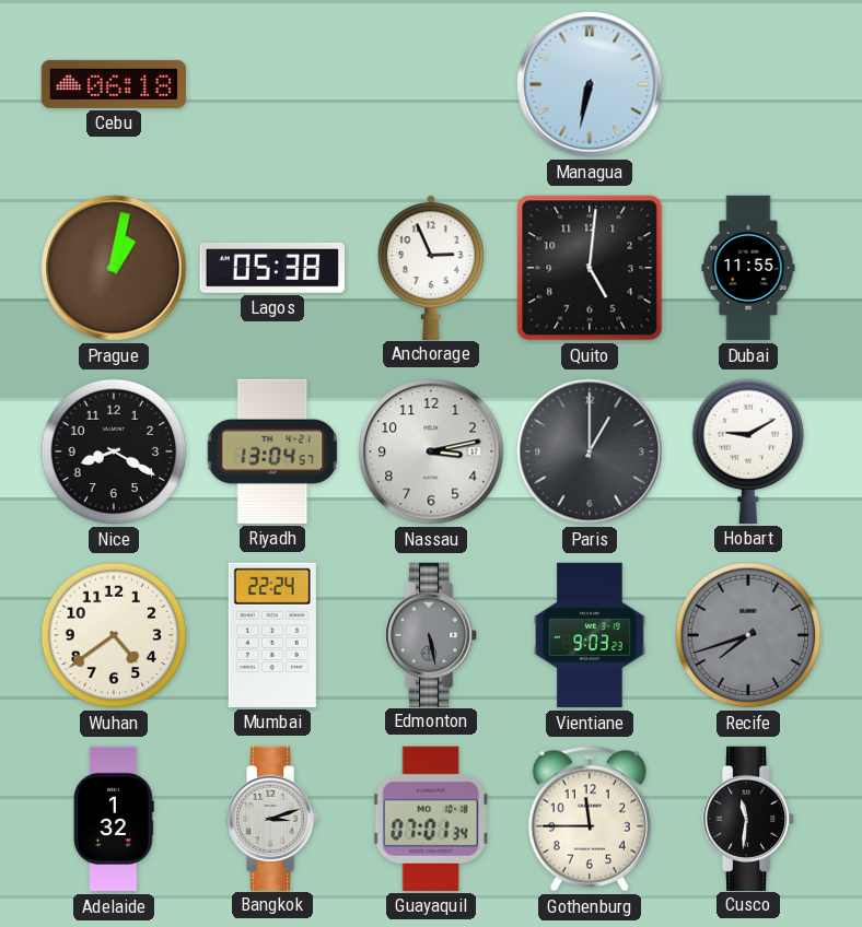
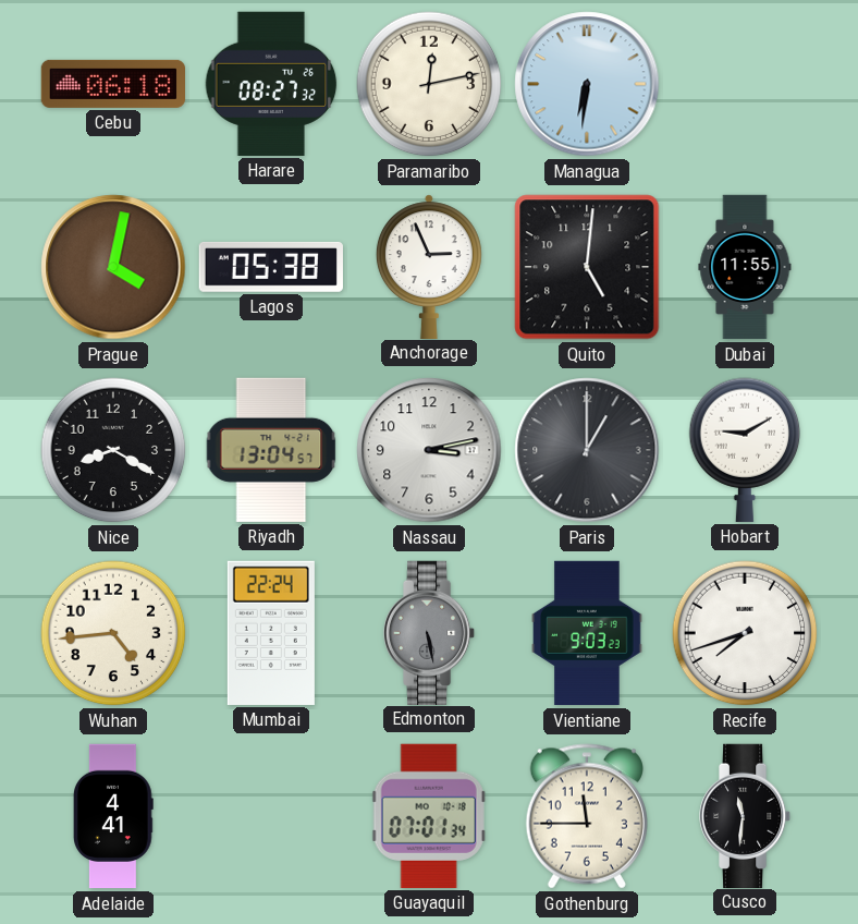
Harare: none -> 08:27 (271, 84)
Paramaribo: none -> 12:13 (429, 84)
Managua: 6:32 -> 6:31 (587, 84)
Prague: 1:02 -> 4:02 (113, 267)
Wuhan: 4:39 -> 4:44 (113, 633)
Recife dial: grey -> white (745, 633)
Adelaide: 1:32 -> 4:41 (114, 816)
Bangkok: 3:12 -> none (273, 818)
